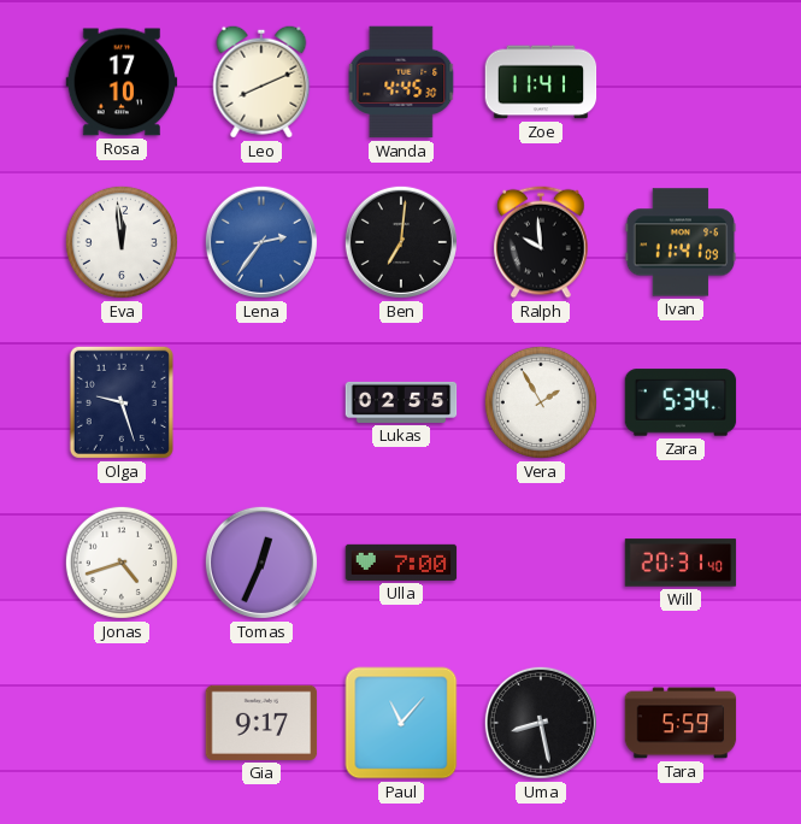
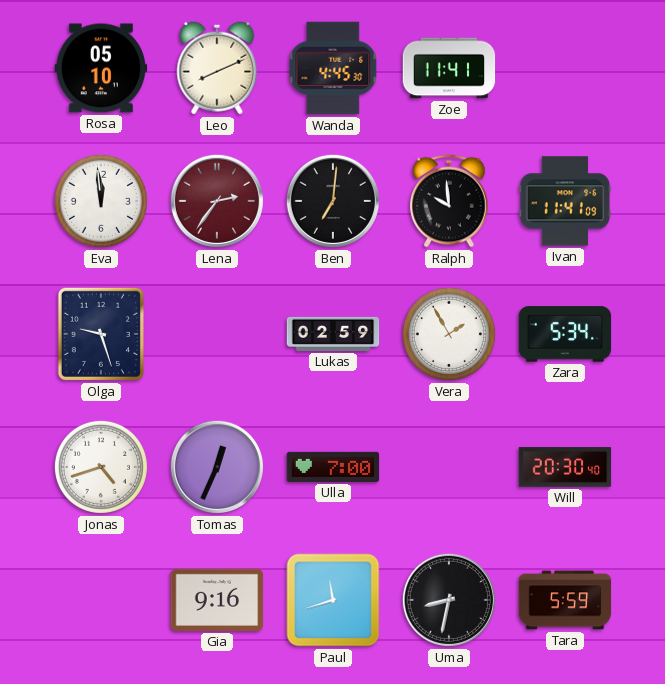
Rosa: 17:10 -> 05:10 (101, 68)
Lena dial: blue -> burgundy (217, 201)
Lukas: 02:55 -> 02:59 (333, 334)
Will: 20:31 -> 20:30 (565, 467)
Gia: 9:17 -> 9:16 (217, 600)
Paul: 11:07 -> 11:42 (333, 600)
Uma: 8:28 -> 8:32 (449, 600)
